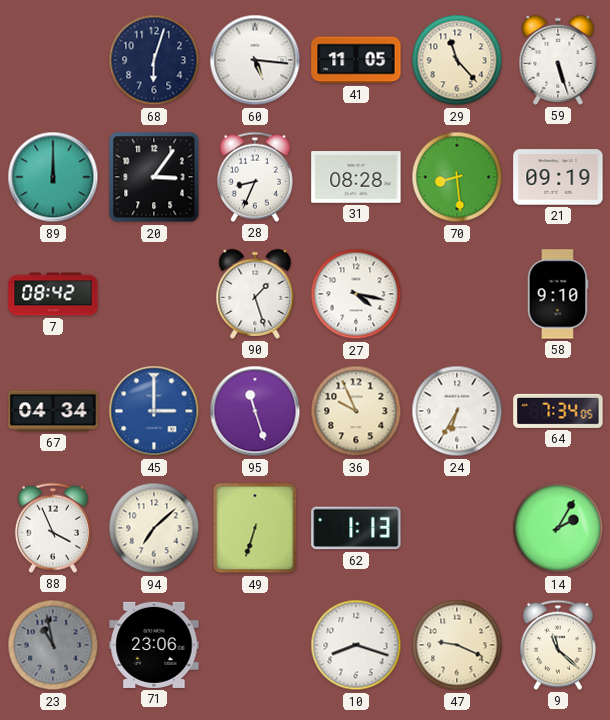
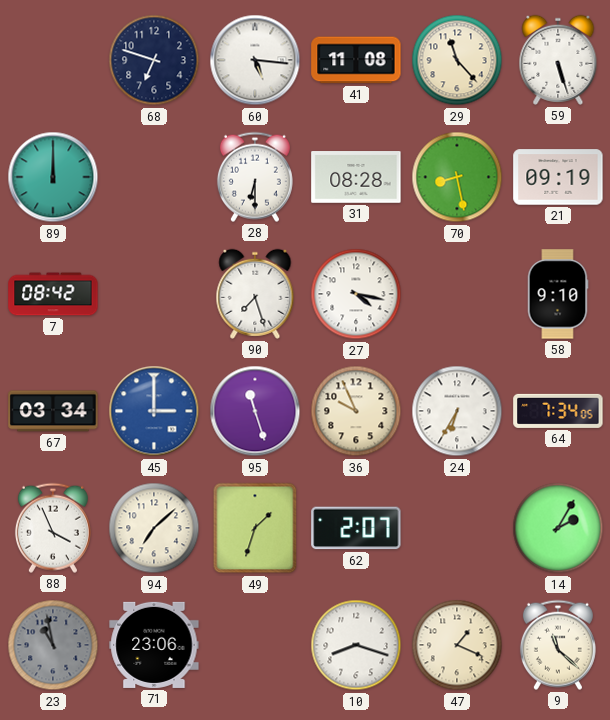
68: 6:03 -> 6:48 (154, 60)
41: 11:05 -> 11:08 (356, 60)
20: 3:06 -> none (154, 177)
28: 8:34 -> 6:30 (255, 177)
70: 8:29 -> 8:28 (457, 177)
90: 1:27 -> 7:27 (255, 294)
67: 04:34 -> 03:34 (53, 411)
49: 6:33 -> 1:33 (255, 528)
62: 1:13 -> 2:07 (356, 528)
47: 9:19 -> 1:19 (457, 645)
